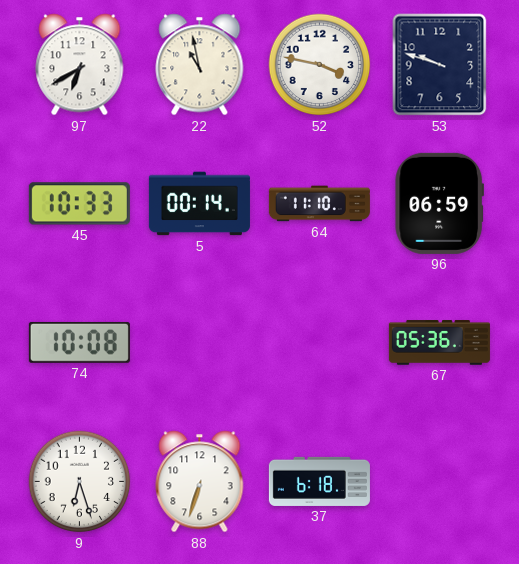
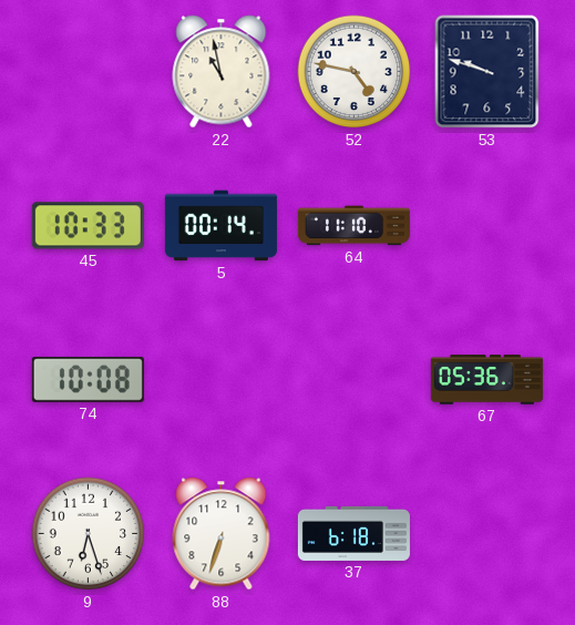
97: 6:40 -> none (80, 65)
52: 3:47 -> 4:47 (355, 72)
96: 06:59 -> none (439, 203)
